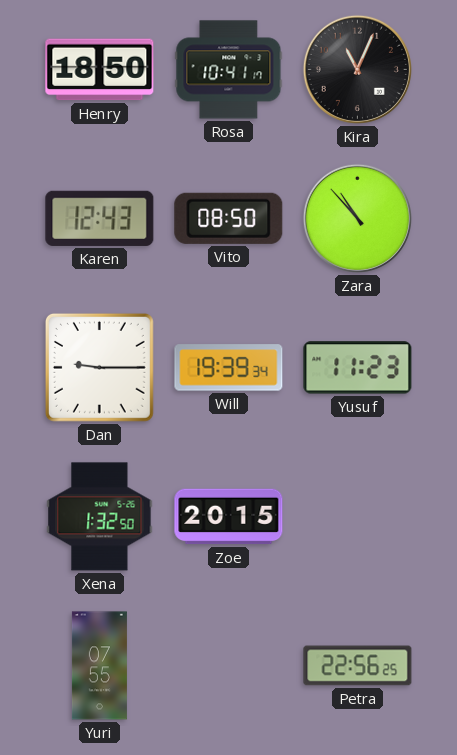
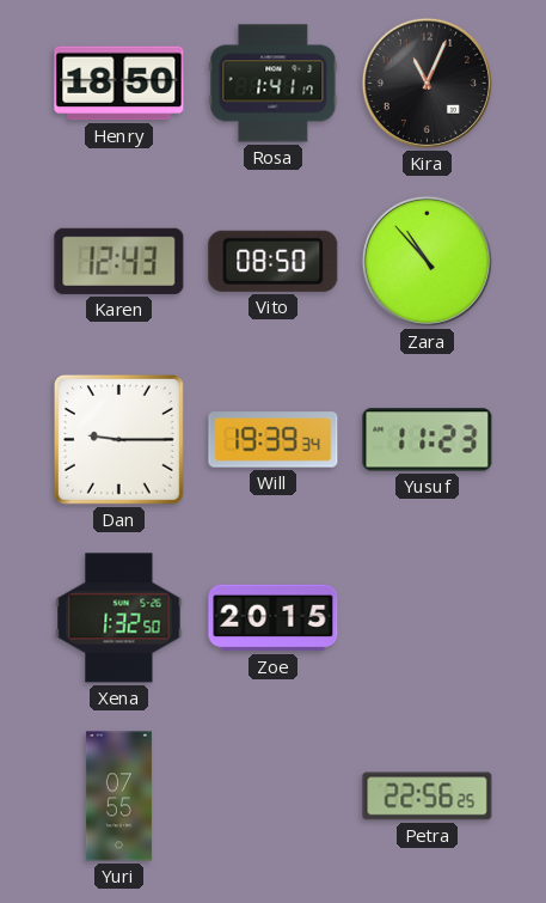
Rosa: 10:41 -> 1:41 (274, 84)
